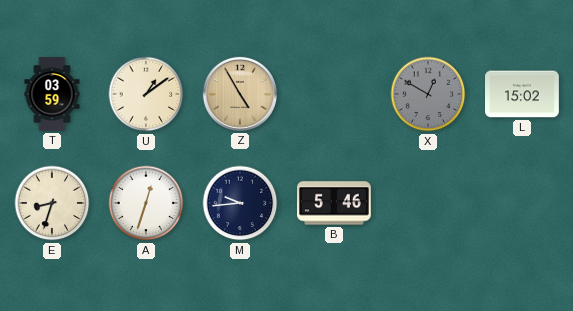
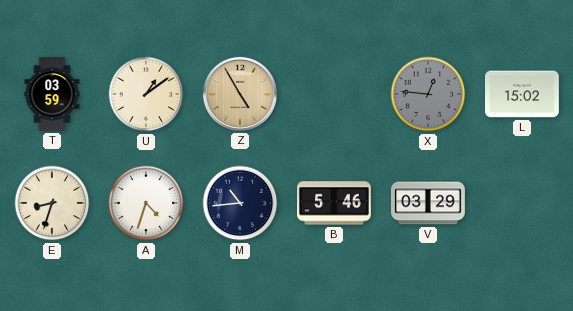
X: 12:50 -> 12:46 (428, 94)
A: 12:33 -> 4:33 (146, 203)
M: 9:44 -> 10:44 (240, 203)
V: none -> 03:29 (429, 203)
